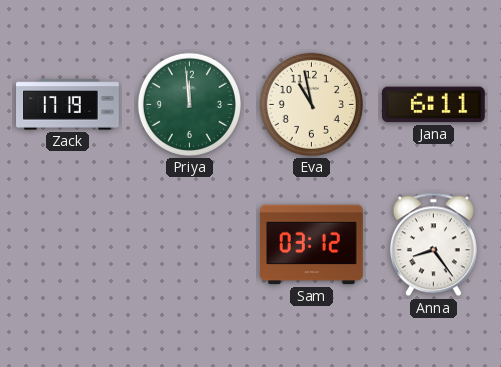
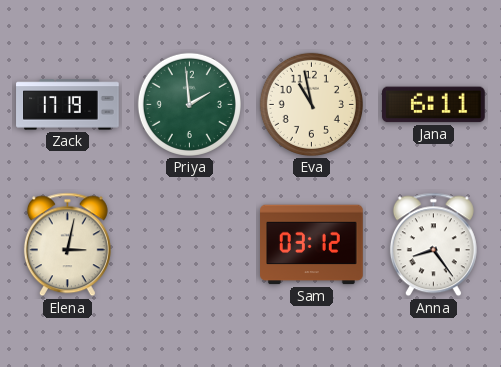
Priya: 11:59 -> 1:59 (189, 104)
Elena: none -> 3:02 (67, 245)
